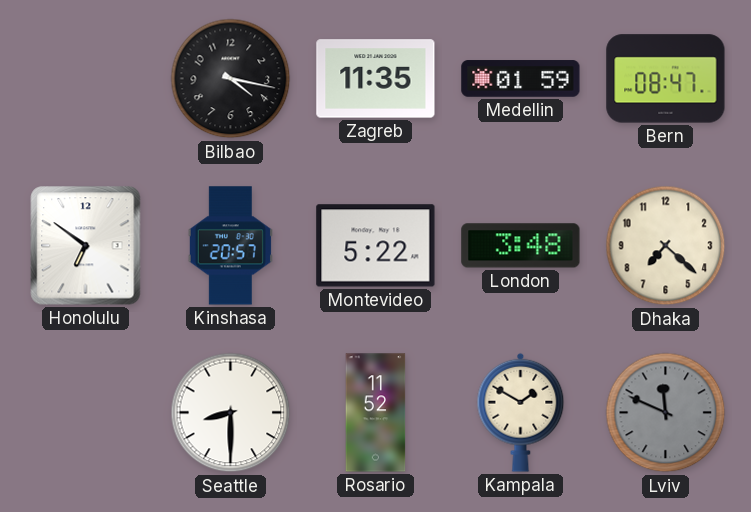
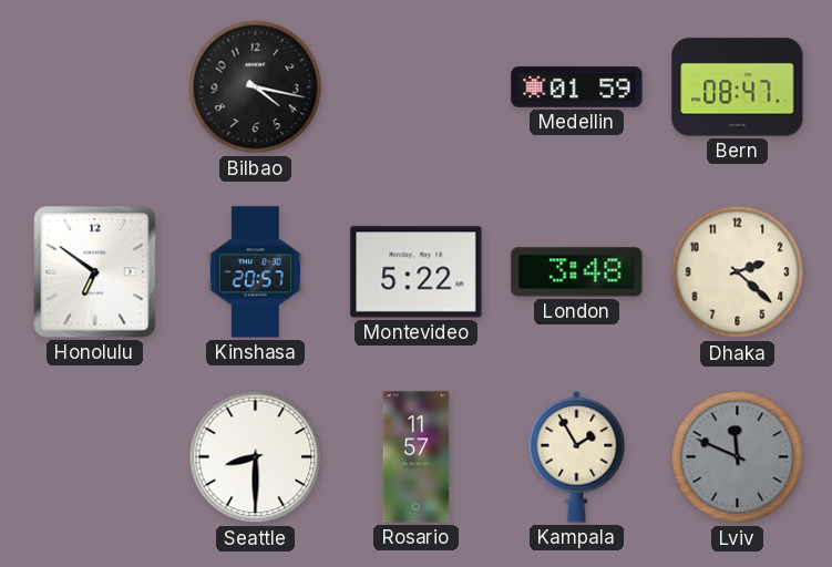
Zagreb: 11:35 -> none (376, 79)
Dhaka: 7:22 -> 2:22 (738, 272)
Rosario: 11:52 -> 11:57 (417, 457)
Kampala: 1:50 -> 1:55 (577, 456)
